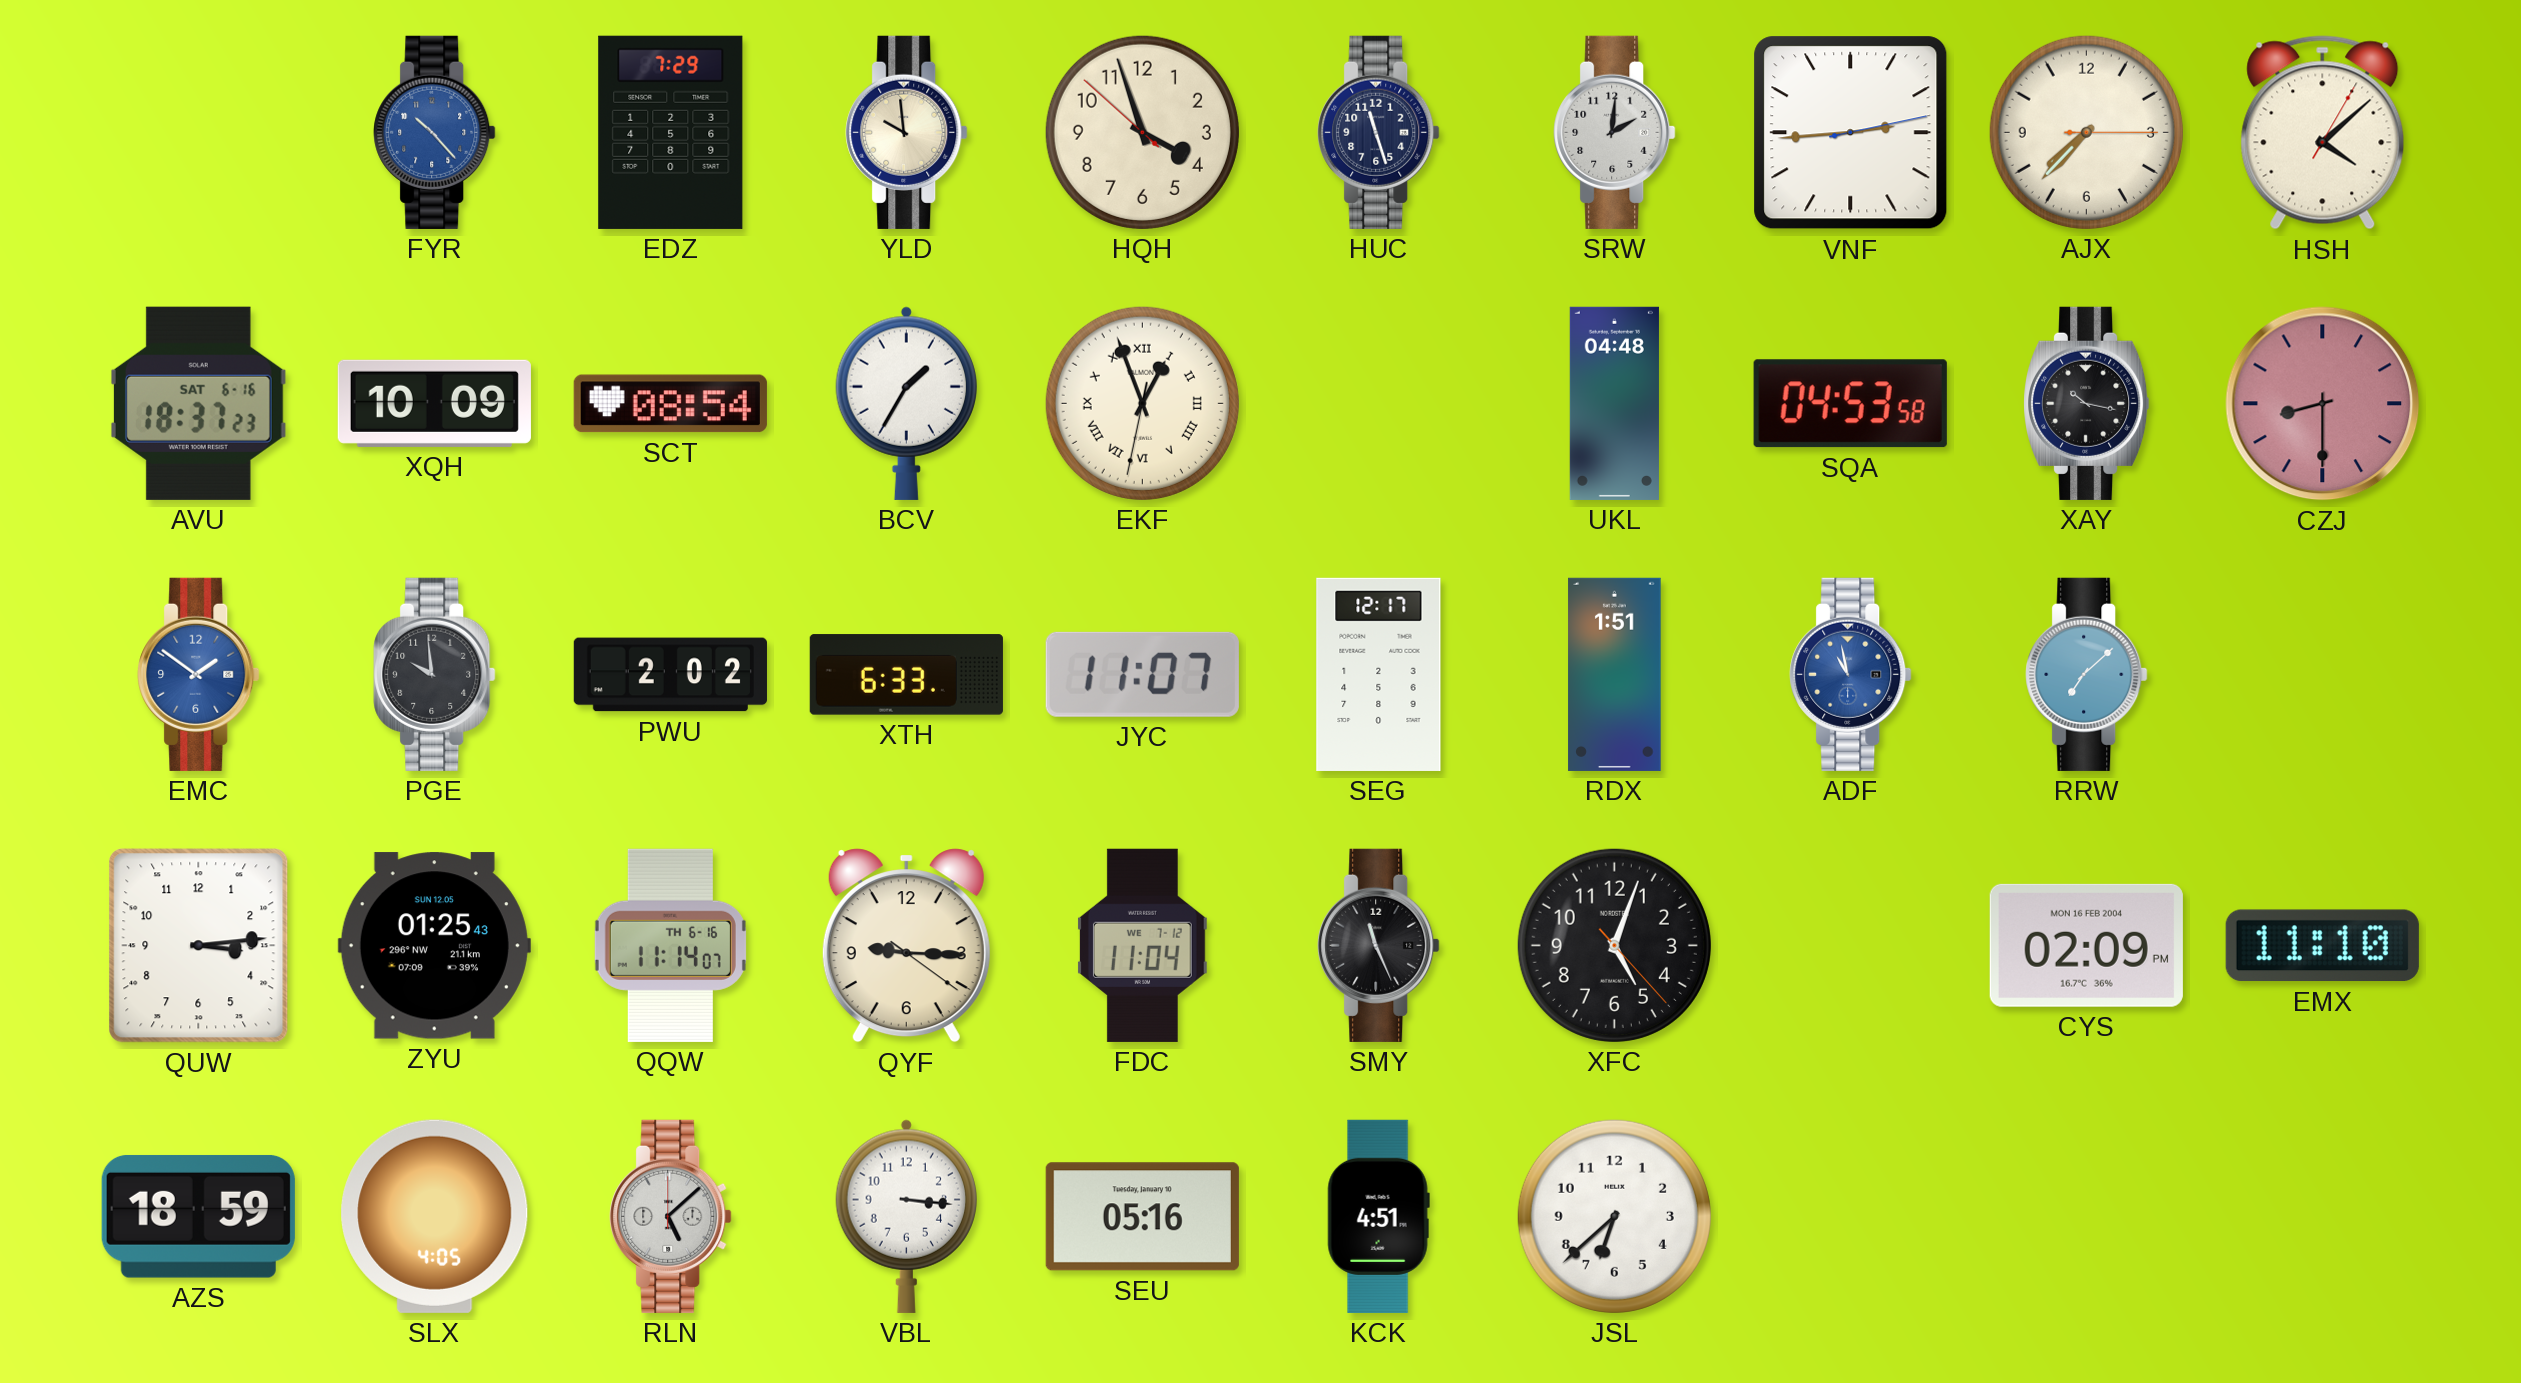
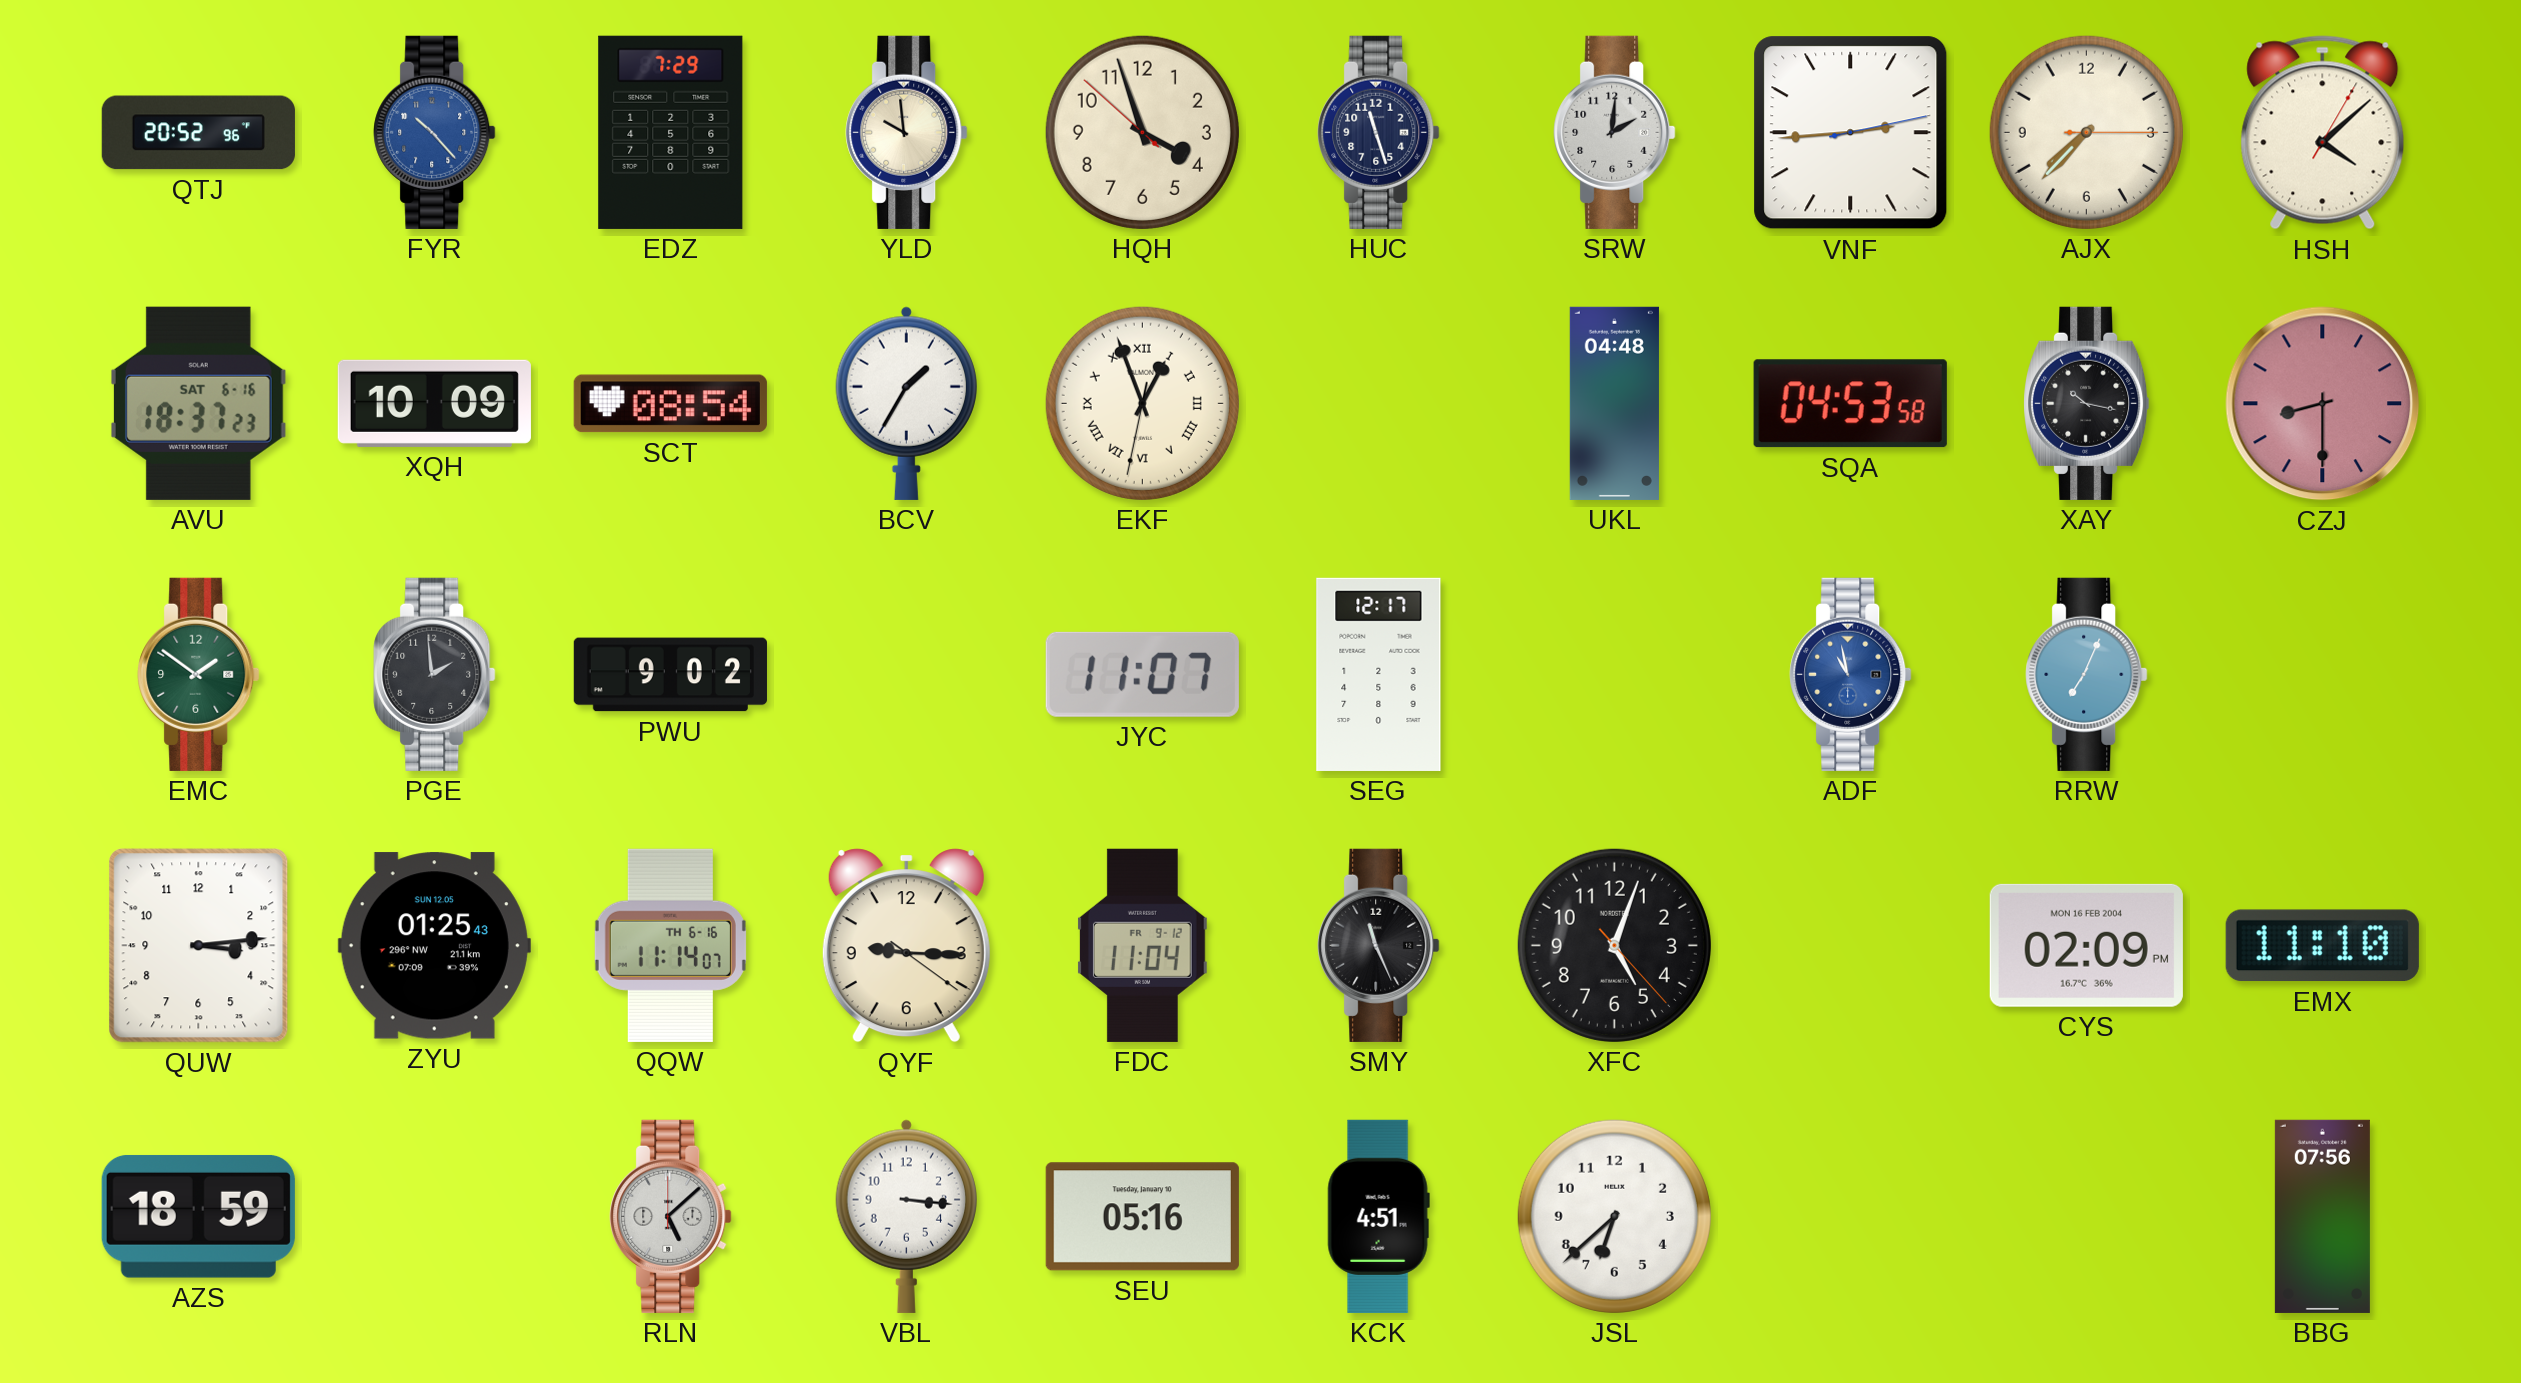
QTJ: none -> 20:52 (198, 133)
EMC dial: blue -> green (199, 674)
PGE: 9:59 -> 1:59 (435, 674)
PWU: 2:02 -> 9:02 (670, 675)
XTH: 6:33 -> none (906, 675)
RDX: 1:51 -> none (1615, 674)
RRW: 7:08 -> 7:04 (2087, 674)
FDC date: WE 7-12 -> FR 9-12 (1142, 945)
SLX: 4:05 -> none (435, 1216)
BBG: none -> 07:56 (2322, 1216)
